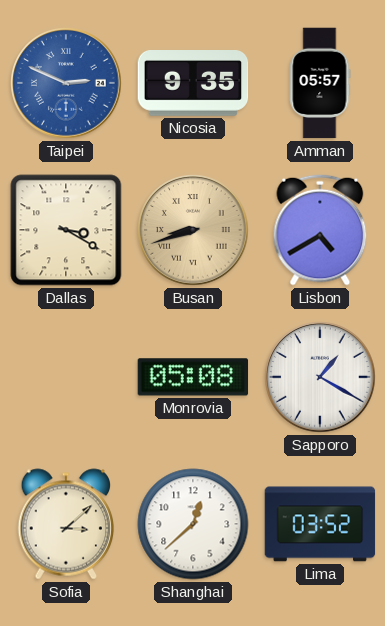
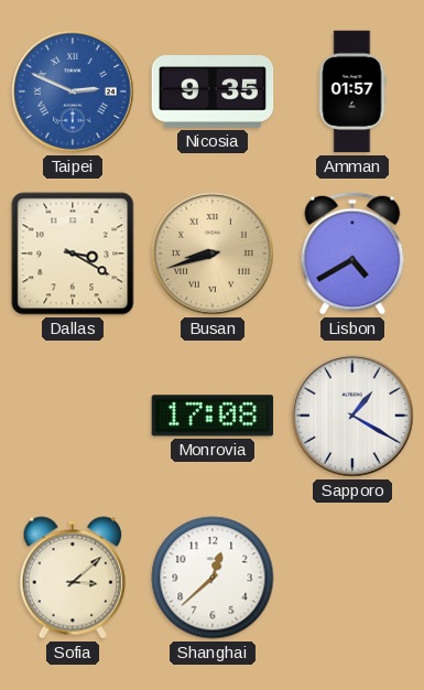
Amman: 05:57 -> 01:57 (352, 91)
Monrovia: 05:08 -> 17:08 (213, 416)
Lima: 03:52 -> none (320, 524)
